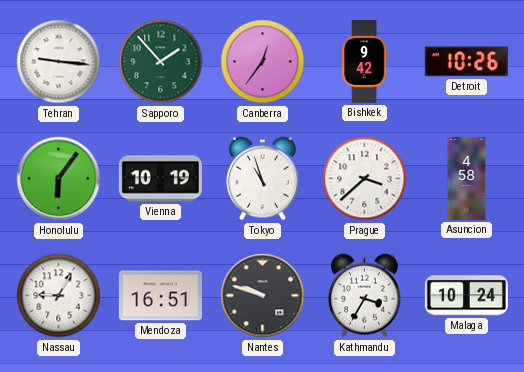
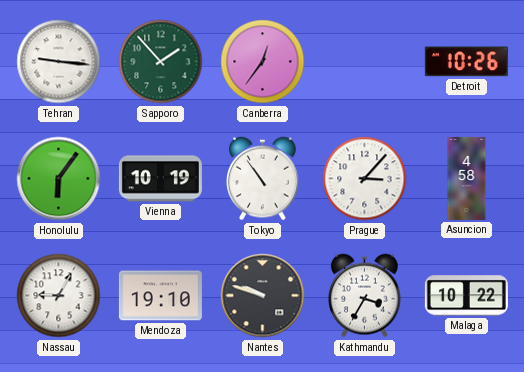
Bishkek: 9:42 -> none (365, 61)
Tokyo: 10:57 -> 10:54 (263, 179)
Prague: 3:38 -> 3:07 (365, 179)
Mendoza: 16:51 -> 19:10 (160, 296)
Malaga: 10:24 -> 10:22 (466, 296)
